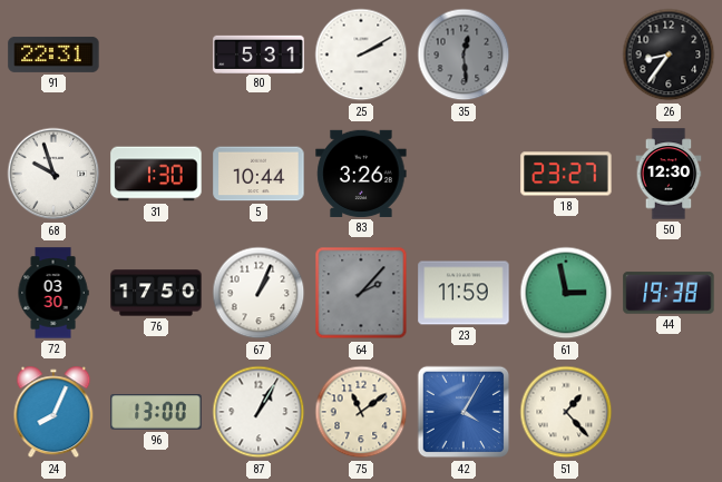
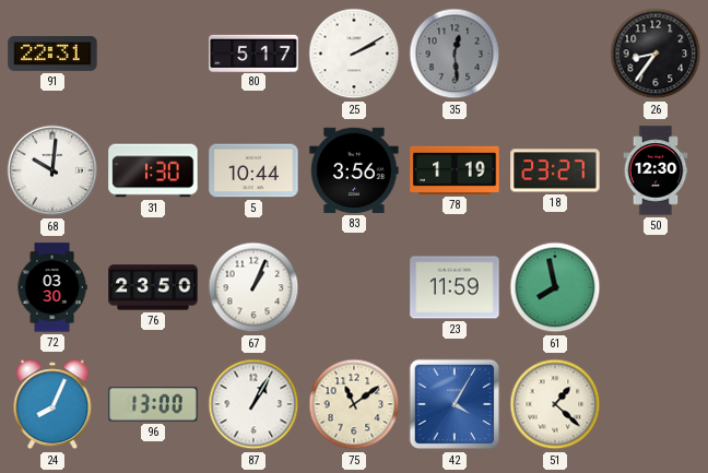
80: 5:31 -> 5:17 (253, 52)
68: 9:57 -> 10:01 (52, 170)
83: 3:26 -> 3:56 (354, 170)
78: none -> 1:19 (455, 170)
76: 17:50 -> 23:50 (153, 287)
64: 2:07 -> none (361, 293)
61: 2:58 -> 7:58 (555, 287)
44: 19:38 -> none (669, 293)
51: 1:23 -> 1:22 (555, 404)
